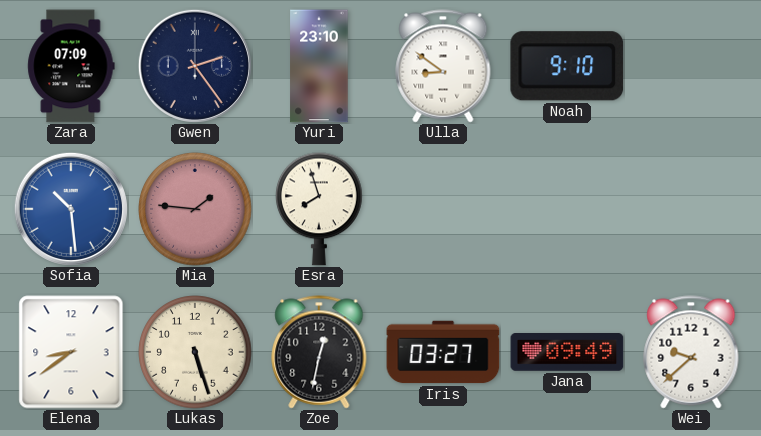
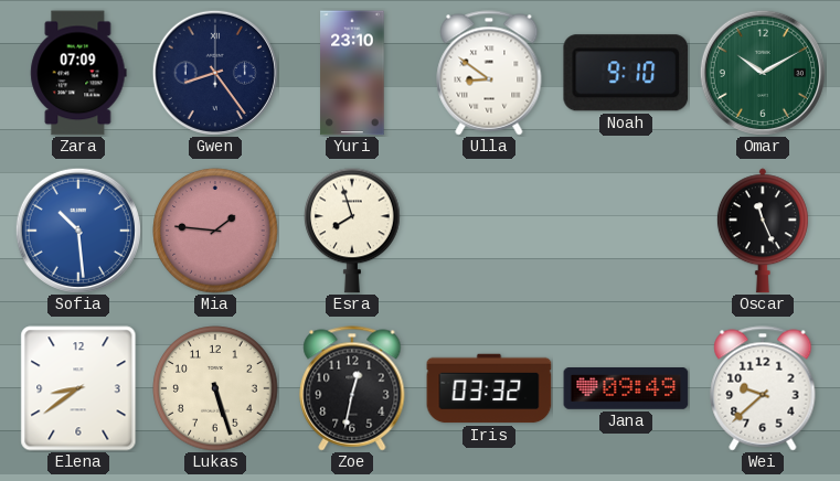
Gwen: 2:24 -> 8:24 (215, 73)
Omar: none -> 10:10 (763, 73)
Oscar: none -> 11:26 (763, 231)
Iris: 03:27 -> 03:32 (489, 388)
